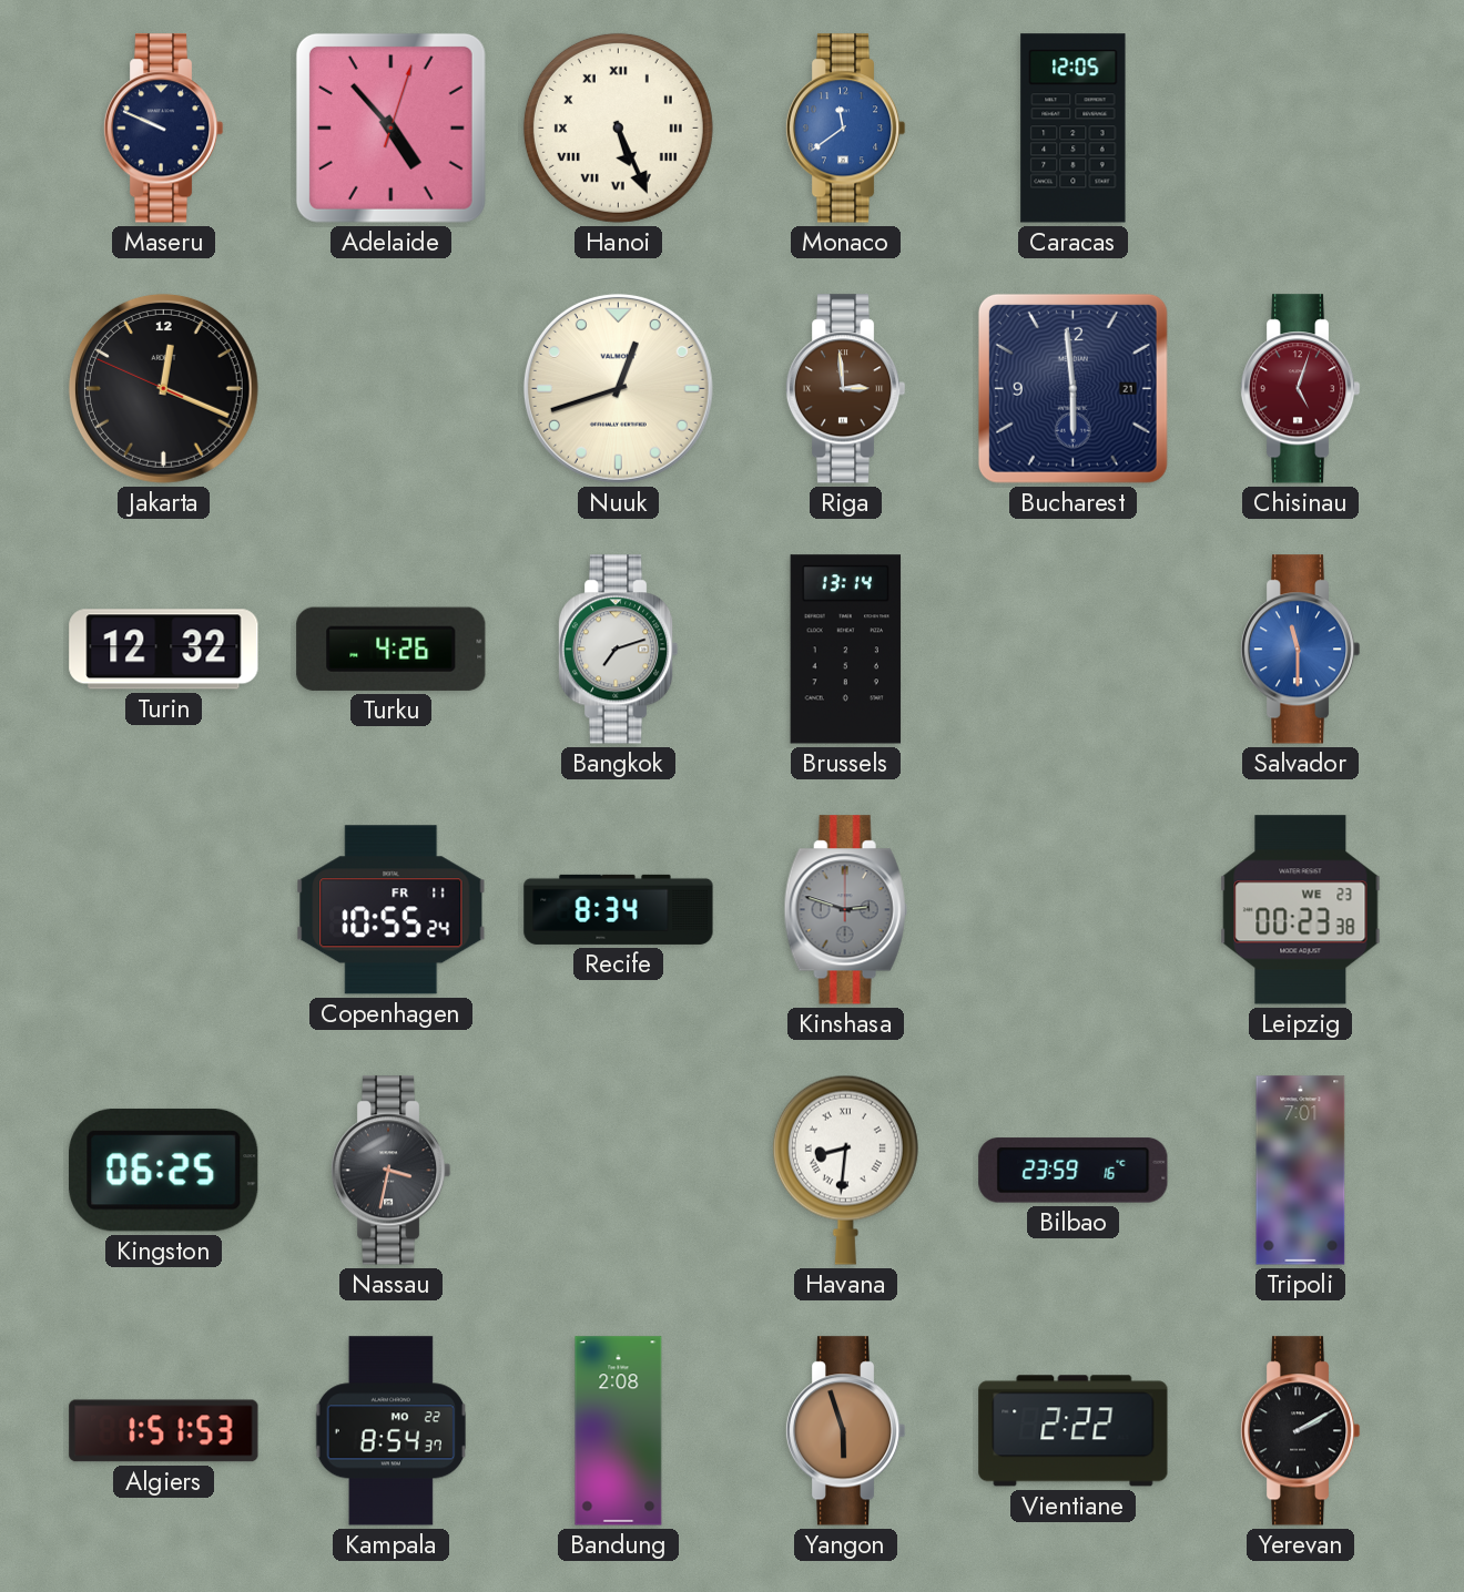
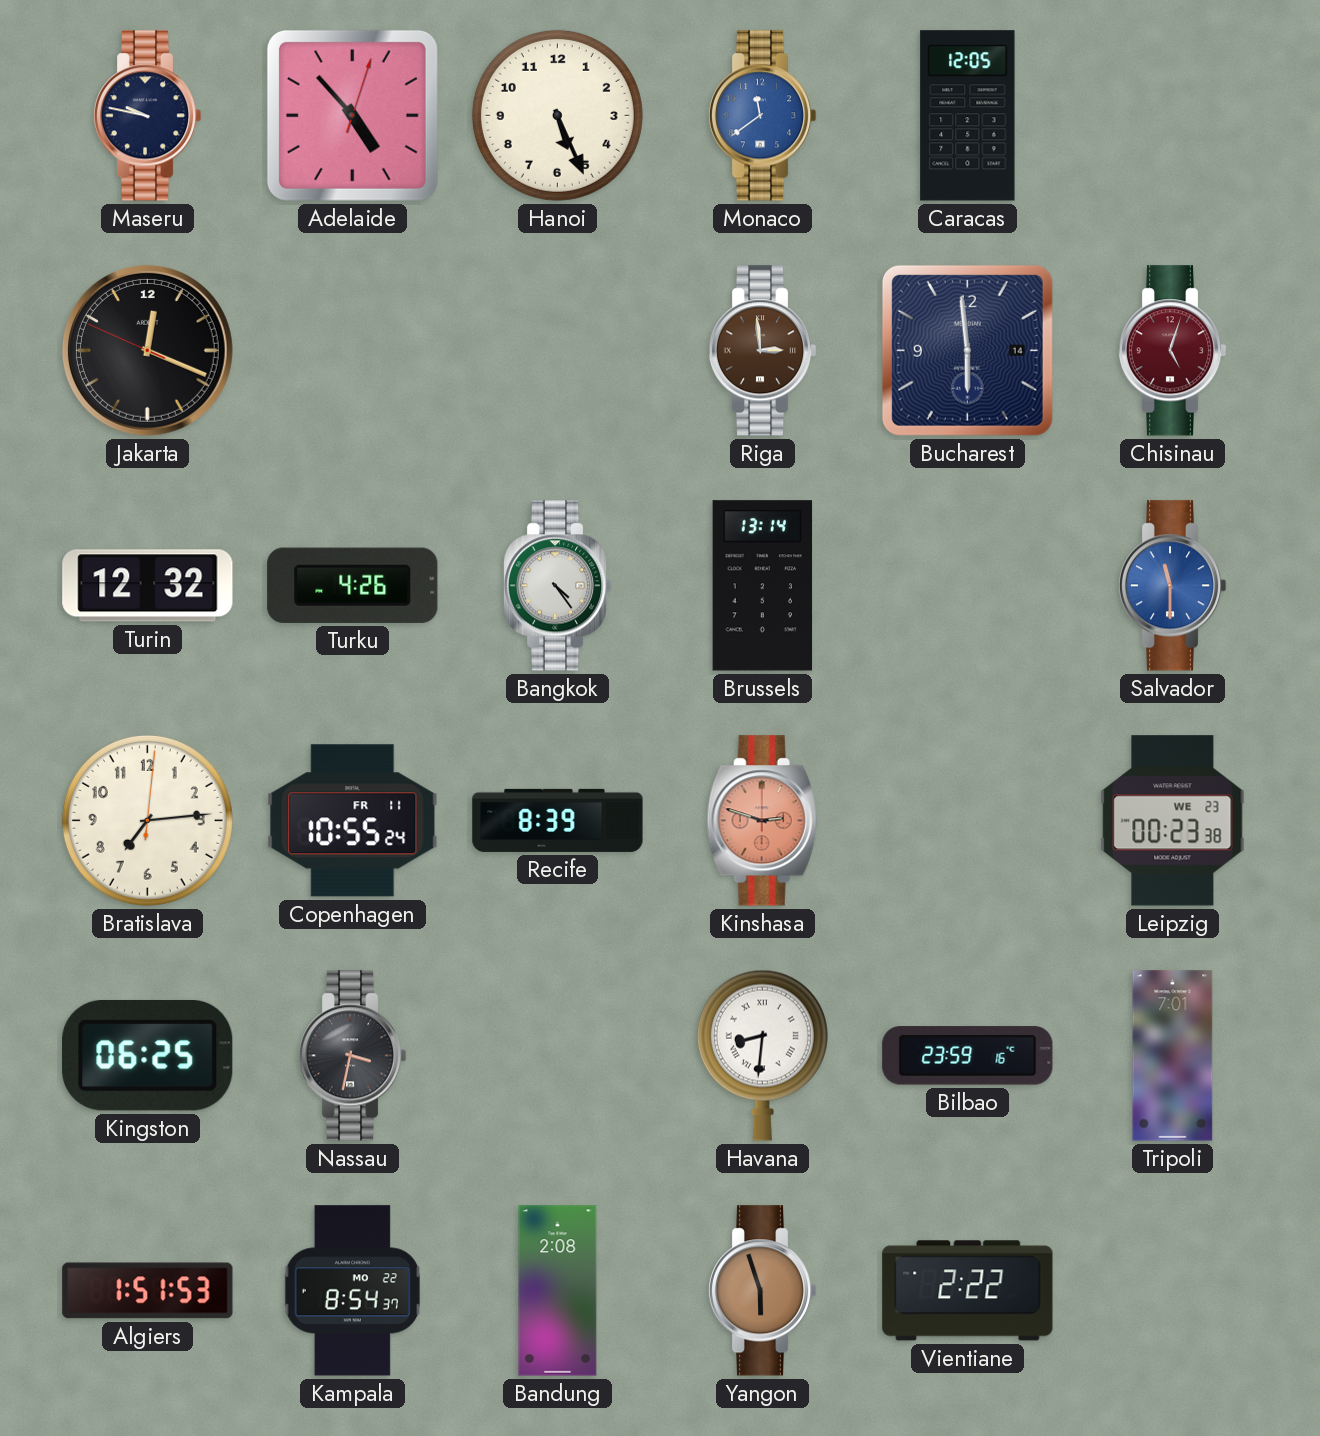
Maseru: 9:49 -> 9:47 (147, 116)
Hanoi numerals: Roman -> Arabic (557, 115)
Nuuk: 12:42 -> none (618, 388)
Bucharest date: 21 -> 14 (967, 350)
Bangkok: 7:12 -> 4:24 (557, 586)
Bratislava: none -> 7:14 (147, 820)
Recife: 8:34 -> 8:39 (558, 820)
Kinshasa dial: grey -> salmon (762, 821)
Yerevan: 2:10 -> none (1300, 1431)
